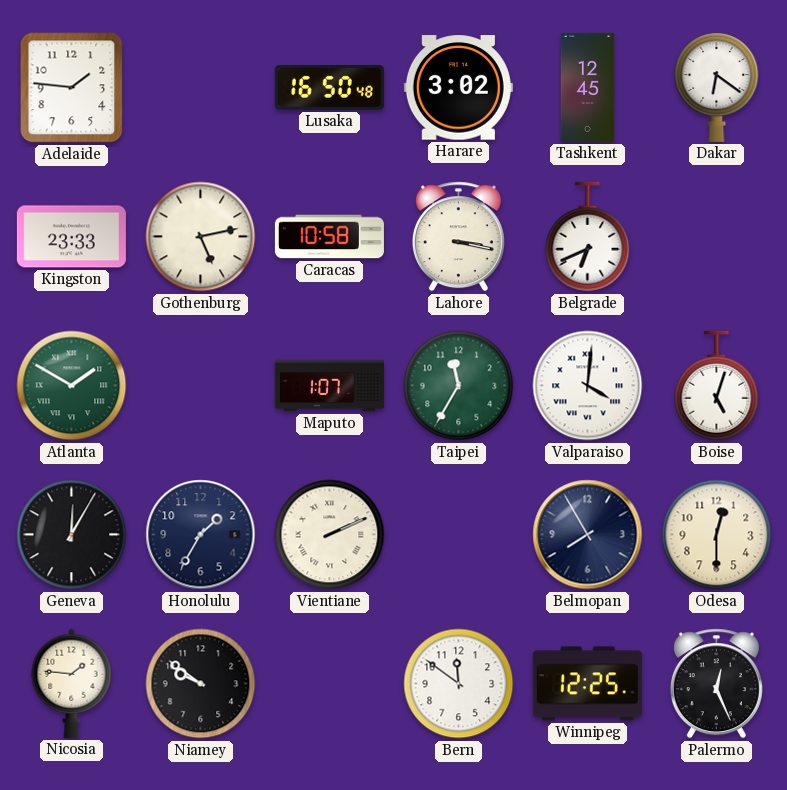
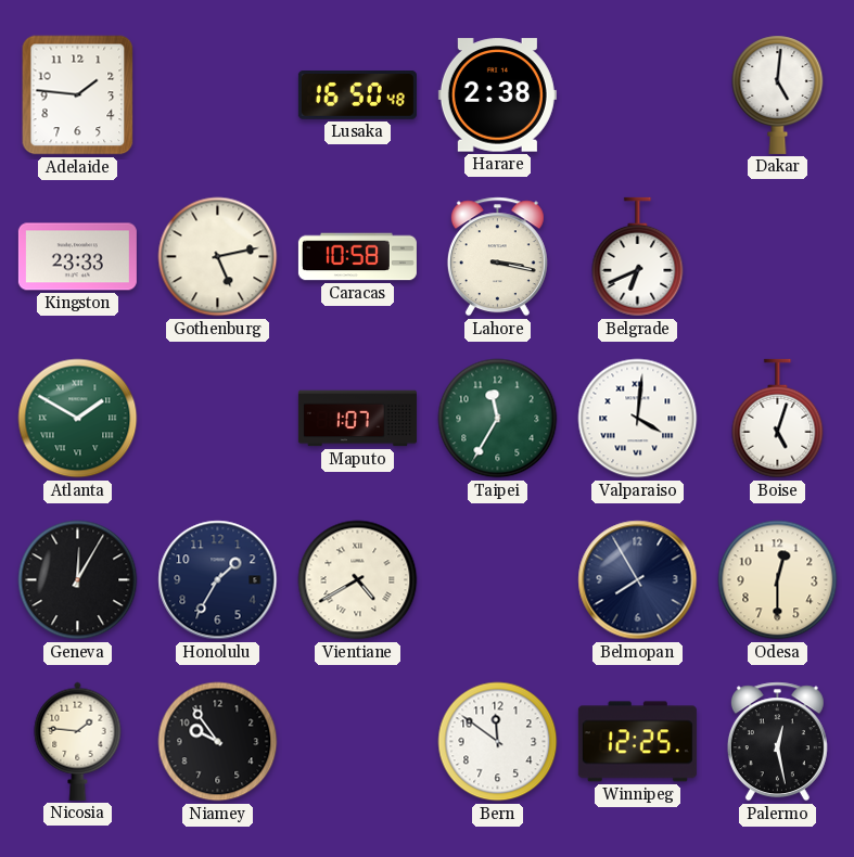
Harare: 3:02 -> 2:38 (497, 95)
Tashkent: 12:45 -> none (587, 87)
Dakar: 6:21 -> 5:01 (778, 94)
Vientiane: 2:11 -> 4:40 (358, 580)
Niamey: 9:51 -> 9:54 (218, 742)
Palermo: 12:26 -> 12:28 (777, 742)
